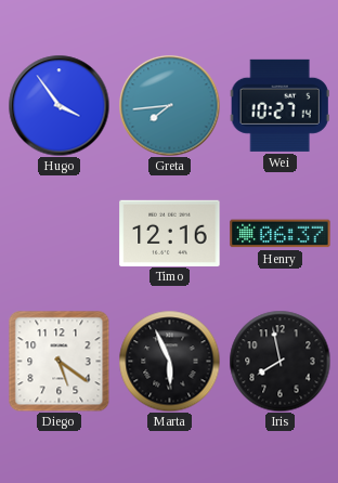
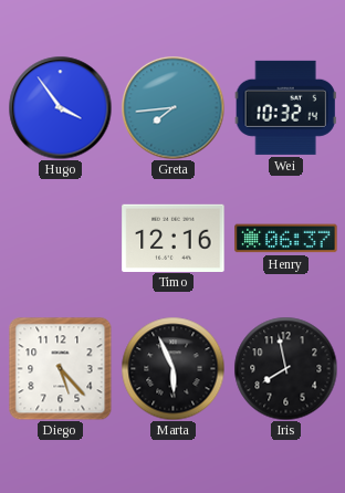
Wei: 10:27 -> 10:32 (285, 107)
Diego: 5:21 -> 5:23 (60, 368)
